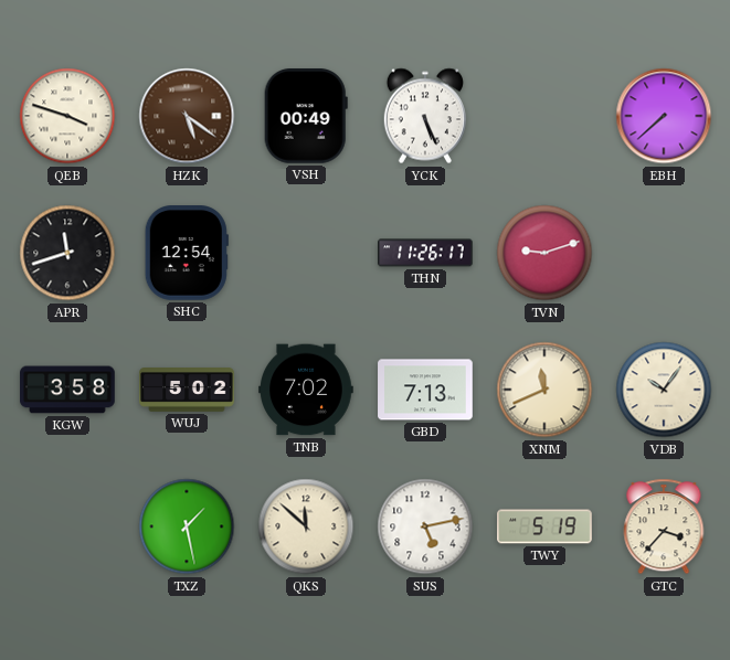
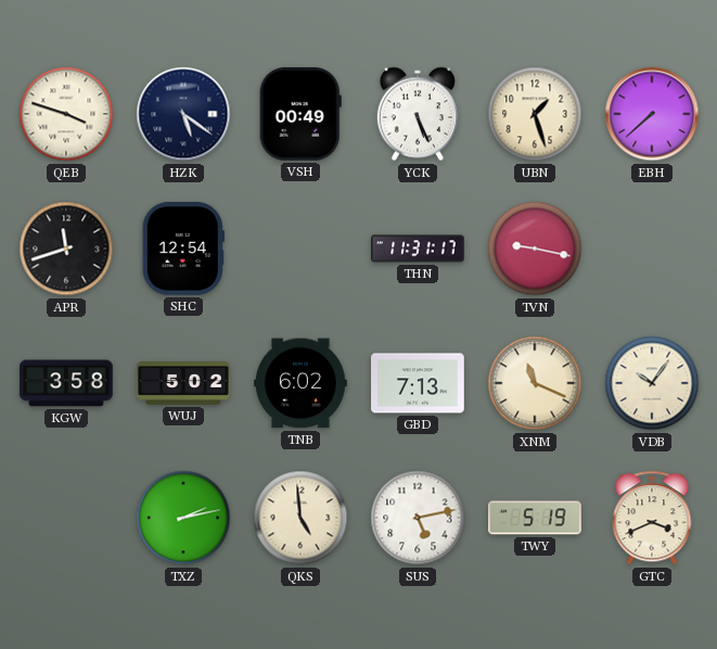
HZK dial: brown -> navy (183, 114)
UBN: none -> 1:27 (535, 114)
THN: 11:26 -> 11:31 (418, 249)
TVN: 9:12 -> 9:17 (535, 249)
TNB: 7:02 -> 6:02 (300, 383)
XNM: 11:41 -> 11:19 (535, 383)
TXZ: 1:28 -> 2:13 (183, 518)
QKS: 11:52 -> 4:59 (300, 518)
GTC: 3:37 -> 3:41 (652, 518)
